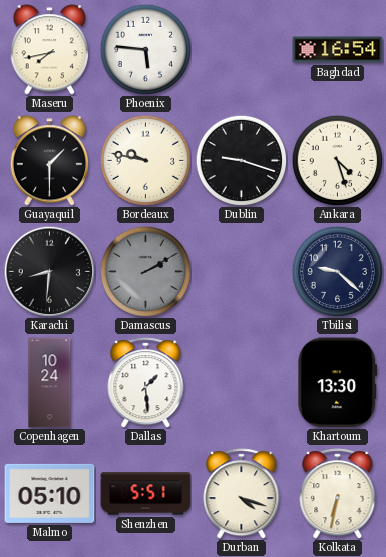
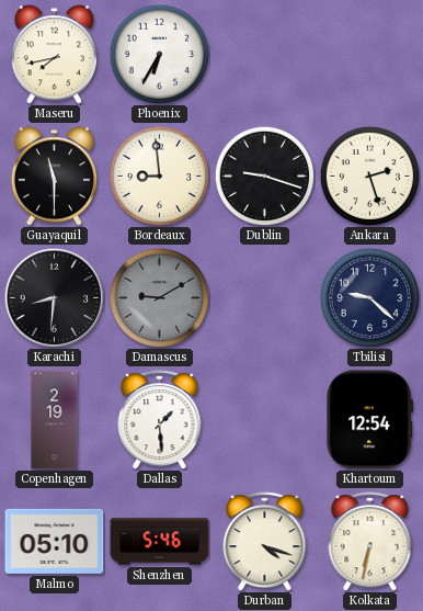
Phoenix: 5:46 -> 6:35 (159, 54)
Baghdad: 16:54 -> none (338, 50)
Guayaquil: 1:30 -> 11:30 (55, 177)
Bordeaux: 9:47 -> 8:59 (159, 176)
Ankara: 4:27 -> 2:27 (369, 176)
Damascus: 2:10 -> 9:10 (159, 297)
Copenhagen: 10:24 -> 2:19 (55, 420)
Khartoum: 13:30 -> 12:54 (370, 420)
Shenzhen: 5:51 -> 5:46 (160, 542)
